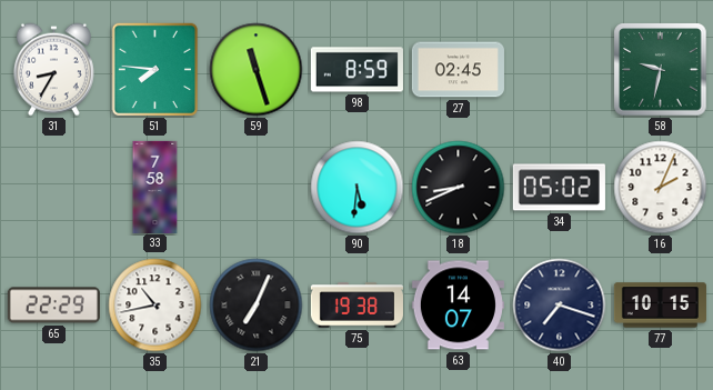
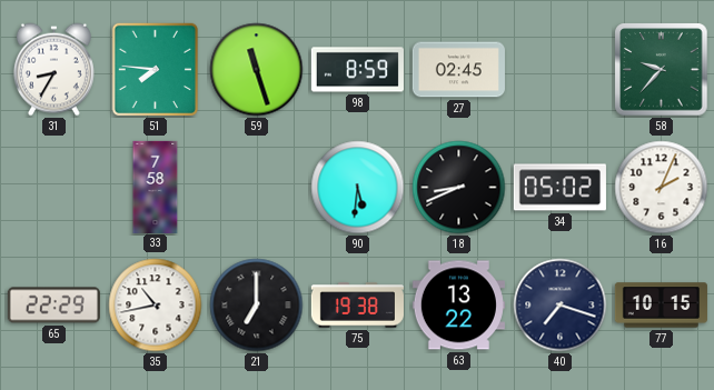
58: 9:32 -> 9:37 (662, 70)
21: 7:04 -> 7:00 (257, 306)
63: 14:07 -> 13:22 (458, 306)
